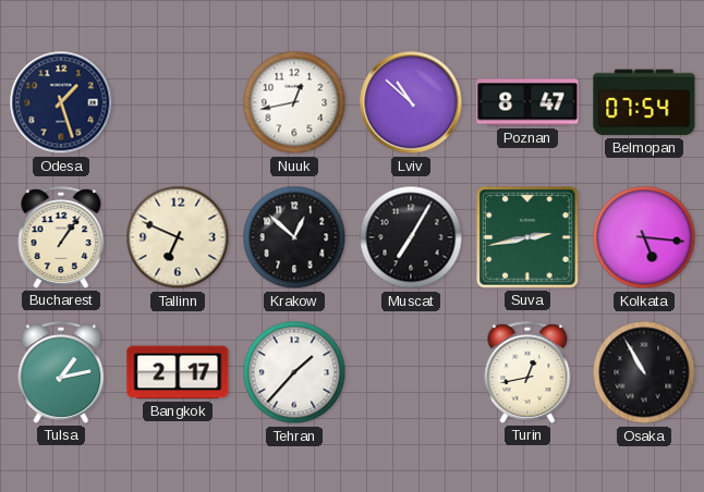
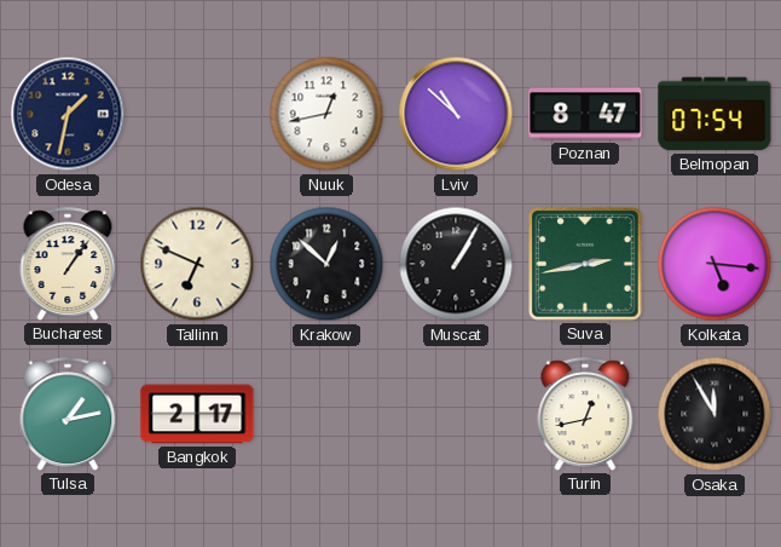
Odesa: 1:27 -> 1:32 (68, 114)
Muscat: 7:05 -> 1:05 (456, 264)
Tehran: 1:37 -> none (294, 372)
Osaka: 10:55 -> 11:55 (715, 414)
